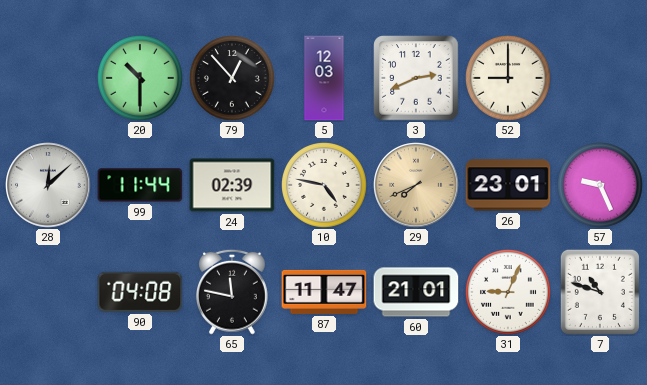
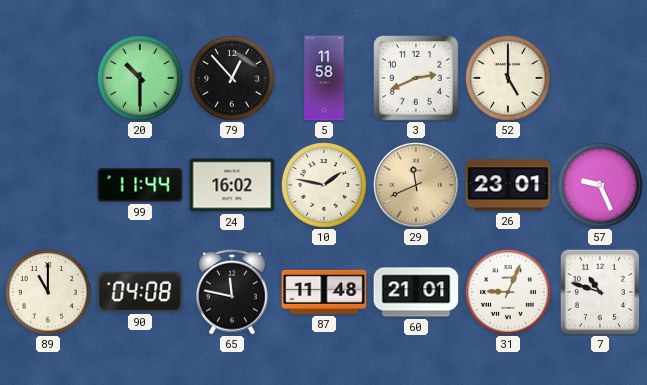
5: 12:03 -> 11:58 (324, 78)
52: 9:00 -> 5:00 (509, 79)
28: 12:08 -> none (48, 185)
24: 02:39 -> 16:02 (232, 185)
10: 4:47 -> 1:47 (325, 186)
29: 7:41 -> 11:41 (416, 185)
89: none -> 11:00 (49, 293)
87: 11:47 -> 11:48 (324, 292)
